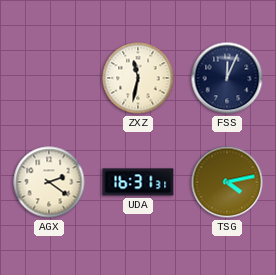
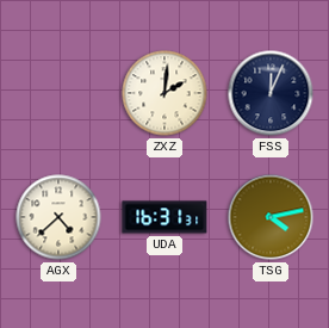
ZXZ: 11:32 -> 2:01 (164, 93)
AGX: 2:21 -> 4:38 (58, 217)
